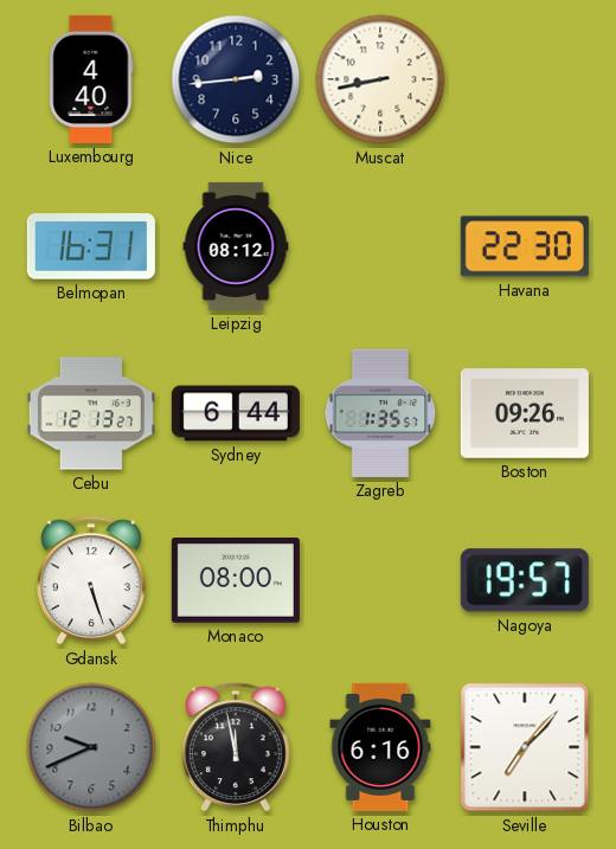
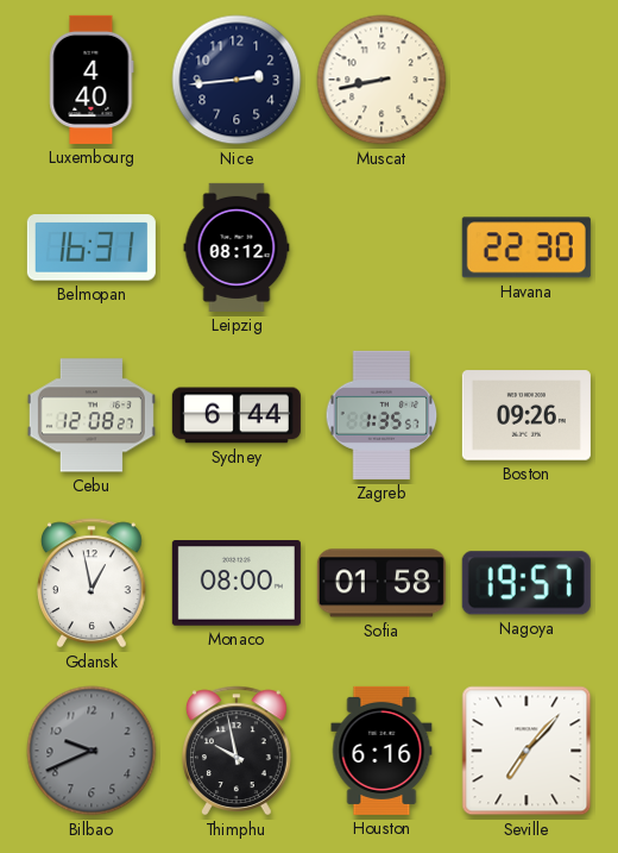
Cebu: 12:13 -> 12:08 (92, 415)
Gdansk: 5:27 -> 12:58 (92, 583)
Sofia: none -> 01:58 (381, 583)
Thimphu: 11:58 -> 9:58 (237, 751)
